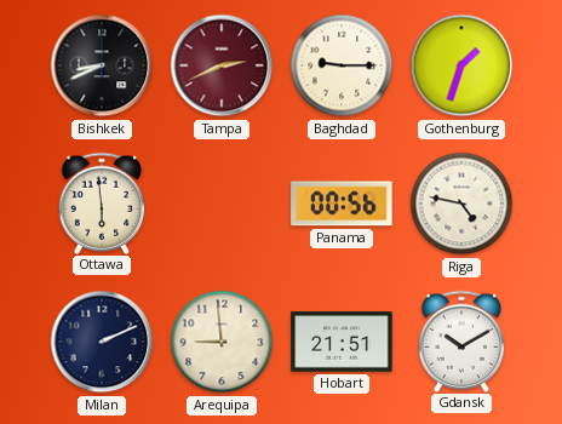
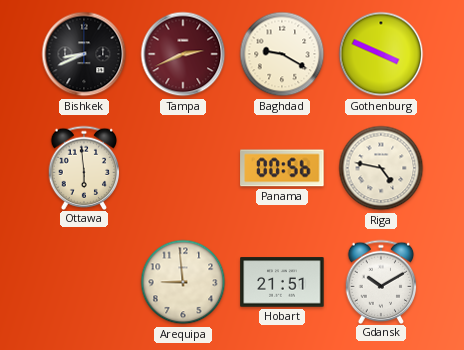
Baghdad: 9:15 -> 9:20 (282, 54)
Gothenburg: 1:33 -> 3:49 (381, 54)
Milan: 2:11 -> none (102, 342)
